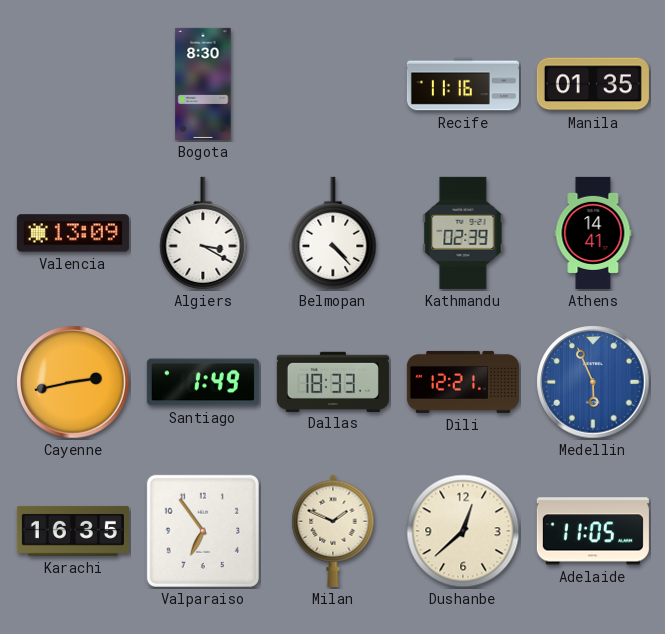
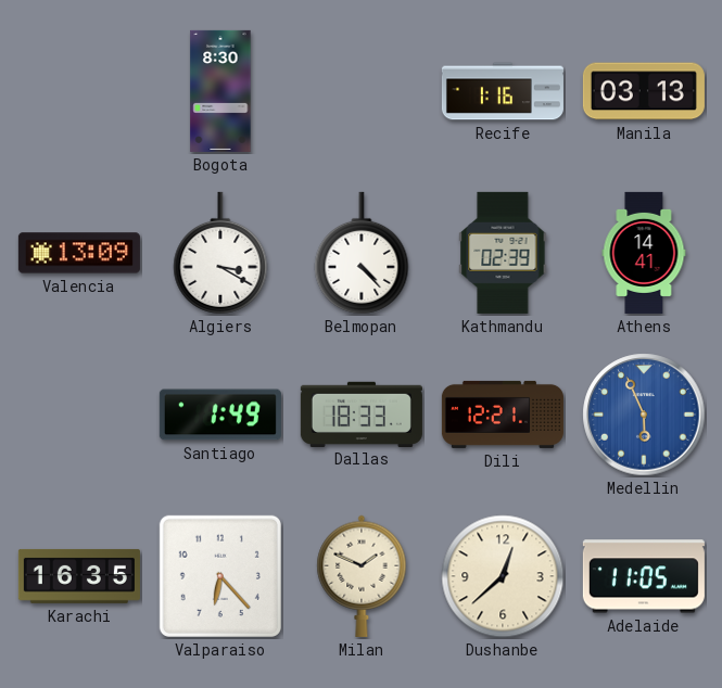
Recife: 11:16 -> 1:16 (503, 91)
Manila: 01:35 -> 03:13 (644, 91)
Cayenne: 2:43 -> none (73, 382)
Valparaiso: 6:54 -> 6:23 (220, 576)
